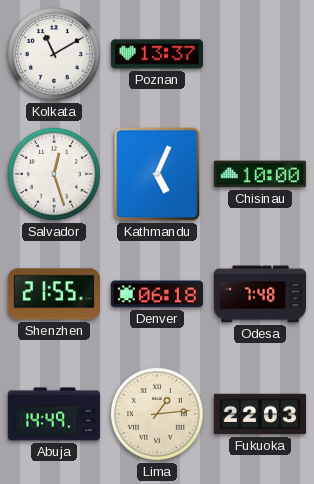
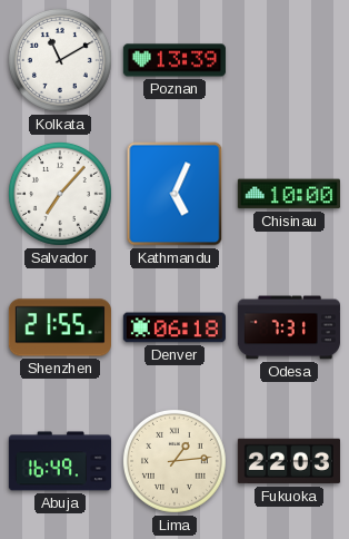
Poznan: 13:37 -> 13:39 (174, 60)
Salvador: 12:27 -> 7:07 (60, 194)
Odesa: 7:48 -> 7:31 (289, 327)
Abuja: 14:49 -> 16:49 (60, 461)
